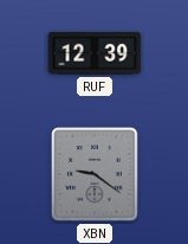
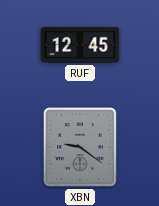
RUF: 12:39 -> 12:45 (80, 45)
